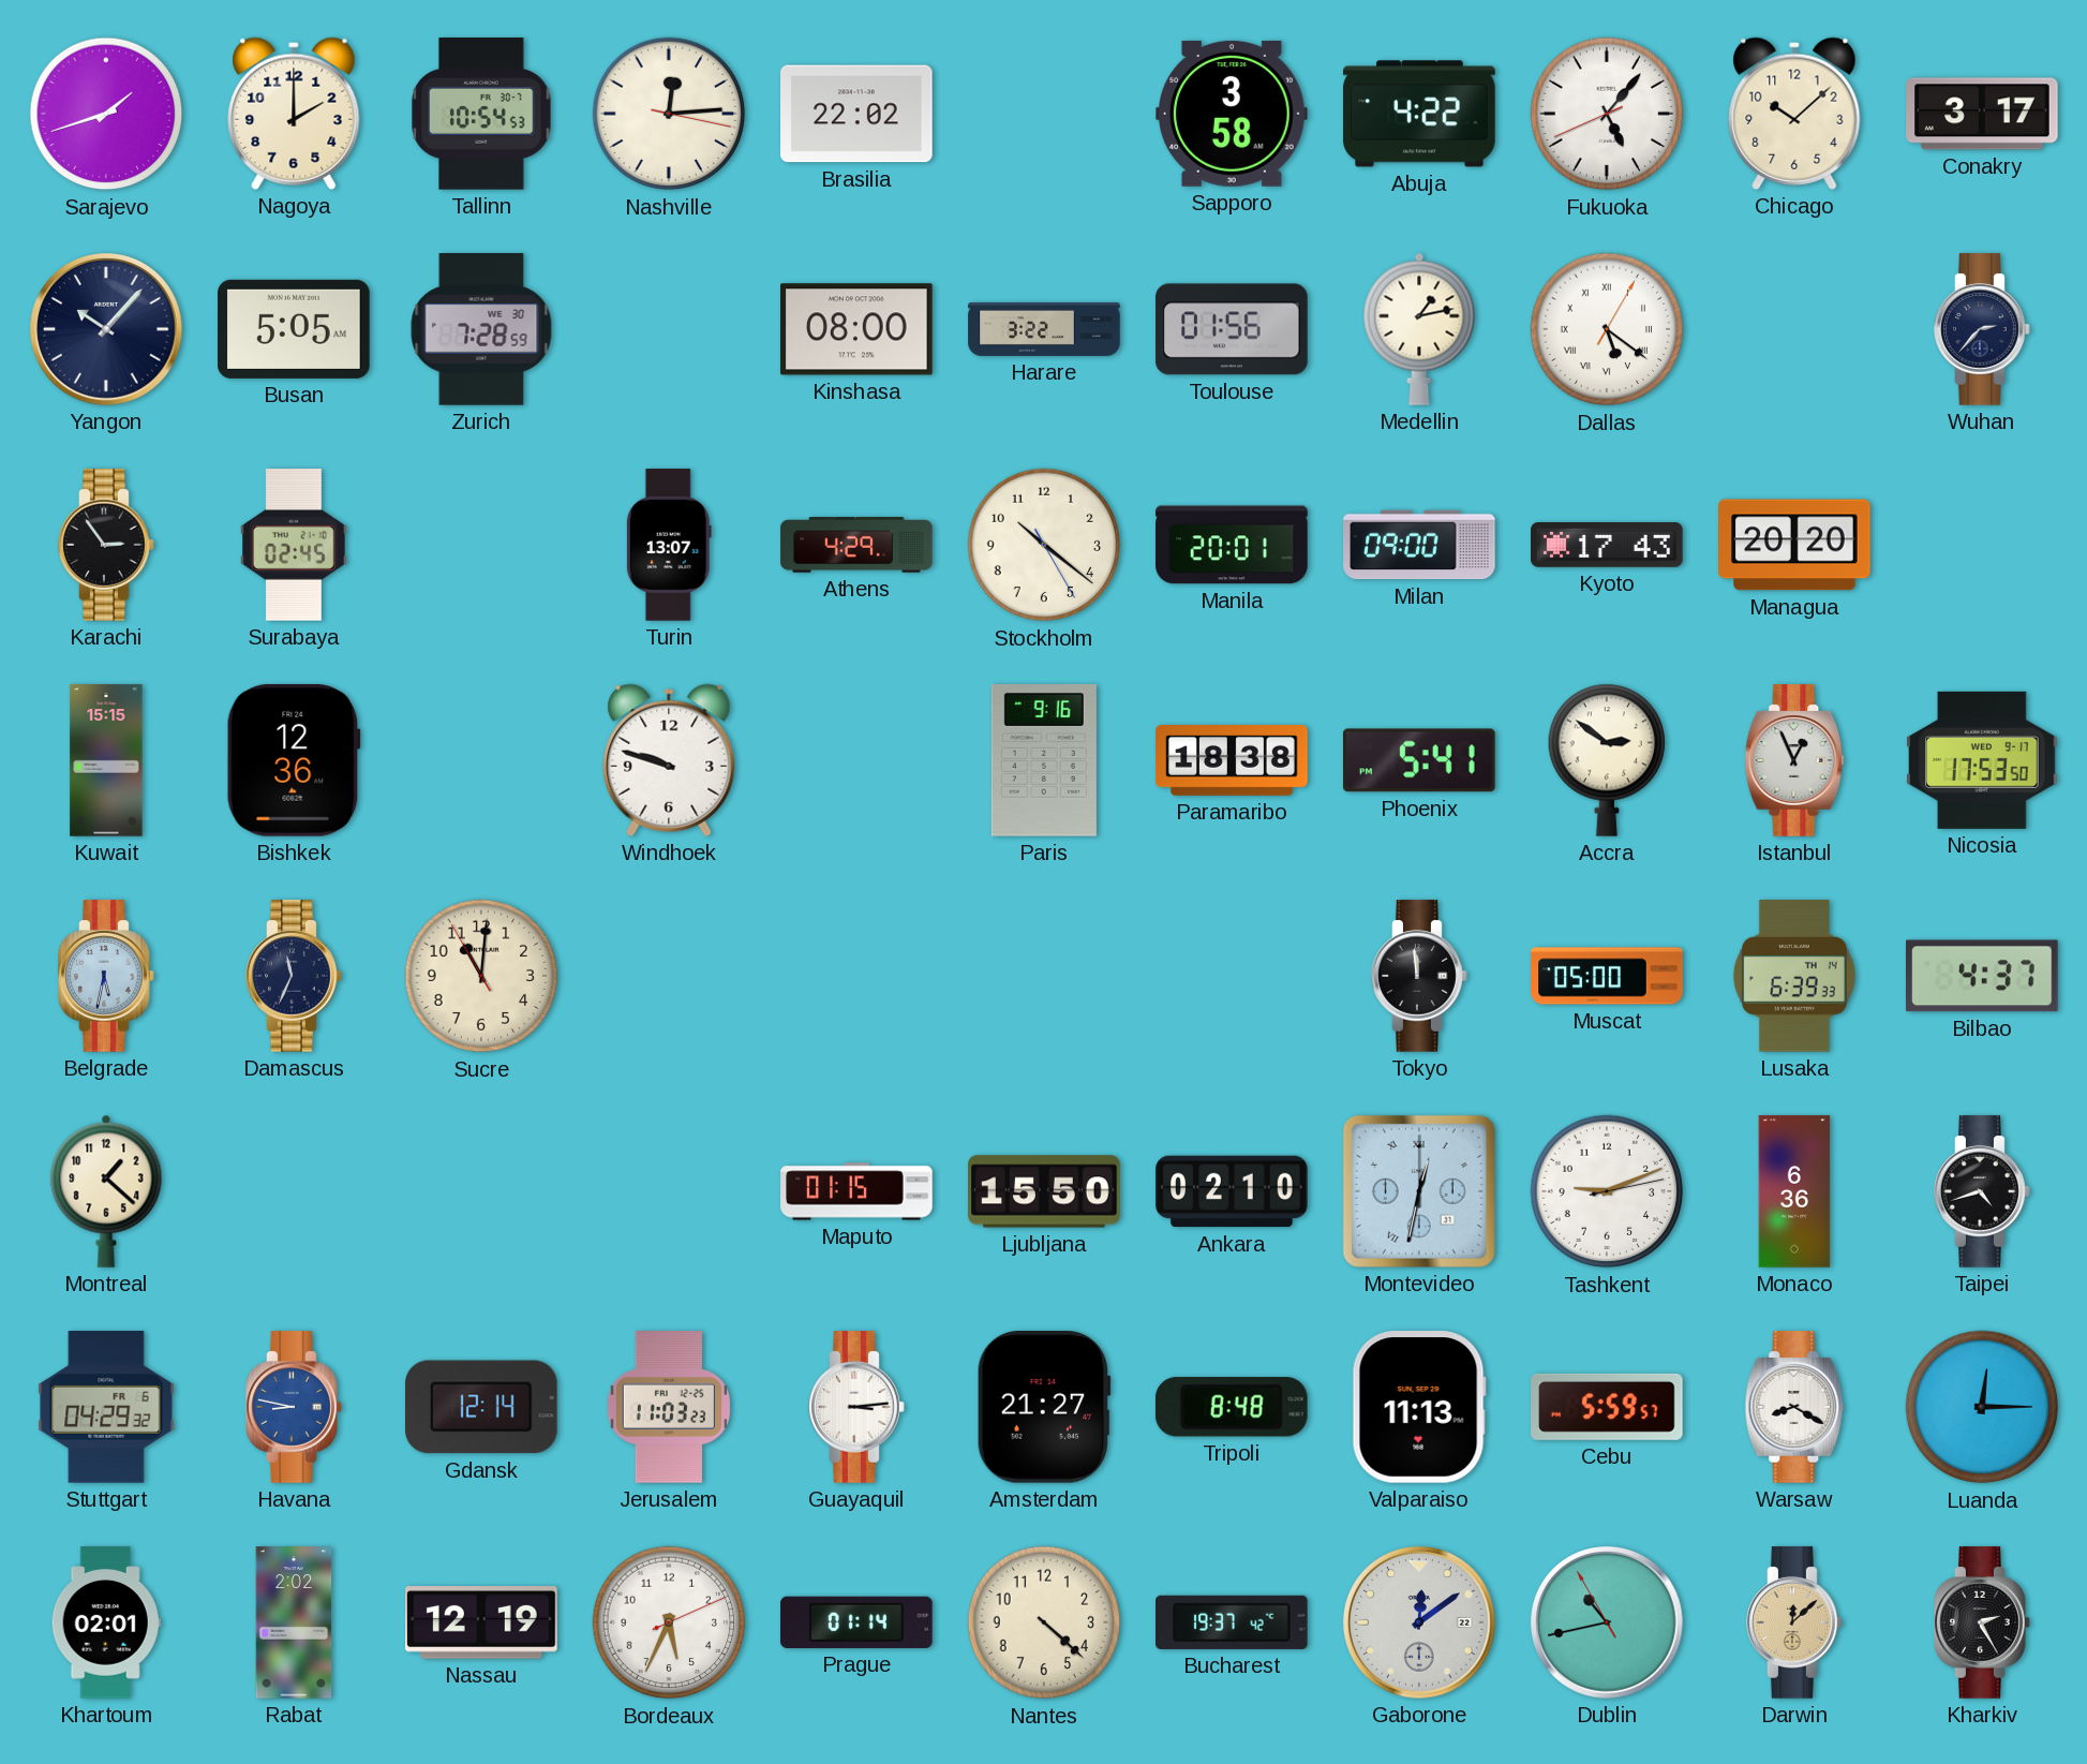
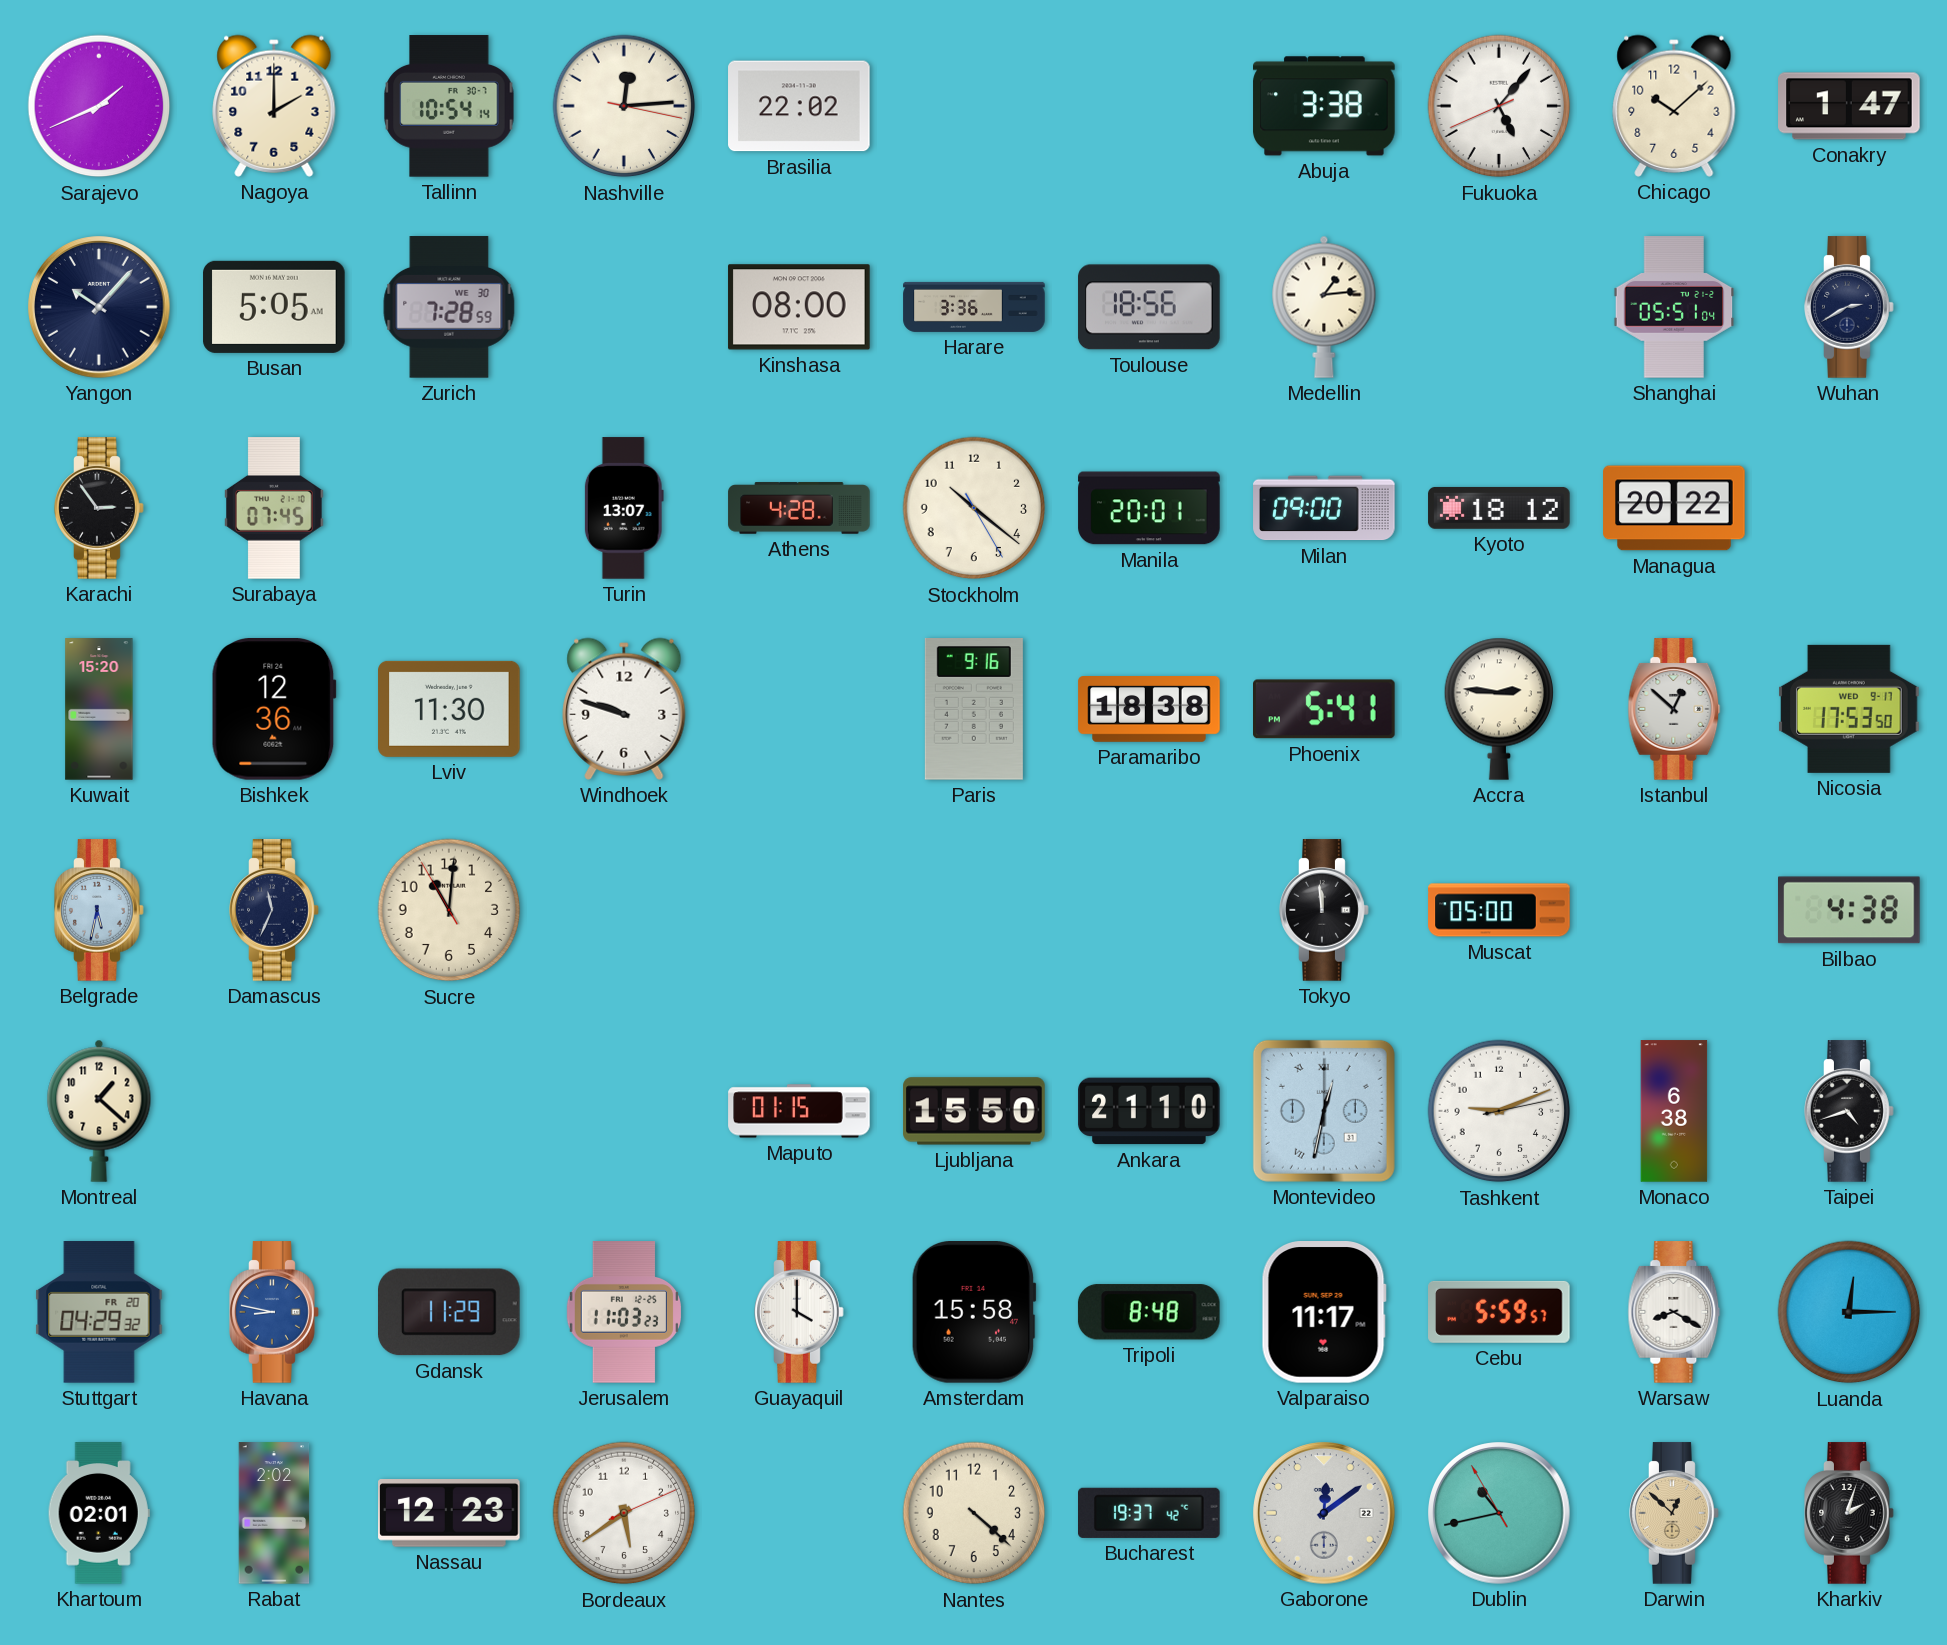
Sarajevo: 1:42 -> 1:41 (99, 106)
Tallinn: 10:54:53 -> 10:54:14 (449, 106)
Sapporo: 3:58 -> none (1233, 114)
Abuja: 4:22 -> 3:38 (1324, 106)
Conakry: 3:17 -> 1:47 (1849, 106)
Harare: 3:22 -> 3:36 (974, 307)
Toulouse: 01:56 -> 18:56 (1149, 307)
Medellin: 1:13 -> 1:14 (1324, 307)
Dallas: 5:21 -> none (1607, 329)
Shanghai: none -> 05:51 (1674, 307)
Wuhan: 2:37 -> 2:40 (1849, 307)
Surabaya: 02:45 -> 07:45 (275, 508)
Athens: 4:29 -> 4:28 (799, 508)
Kyoto: 17:43 -> 18:12 (1499, 508)
Managua: 20:20 -> 20:22 (1674, 508)
Kuwait: 15:15 -> 15:20 (99, 709)
Lviv: none -> 11:30 (449, 709)
Accra: 2:51 -> 2:46 (1499, 709)
Istanbul: 12:56 -> 12:52 (1674, 709)
Lusaka: 6:39 -> none (1794, 976)
Bilbao: 4:37 -> 4:38 (1849, 910)
Ankara: 02:10 -> 21:10 (1149, 1111)
Monaco: 6:36 -> 6:38 (1674, 1111)
Stuttgart date: FR 6 -> FR 20 (99, 1312)
Gdansk: 12:14 -> 11:29 (450, 1312)
Guayaquil: 3:14 -> 4:00 (799, 1312)
Amsterdam: 21:27 -> 15:58 (974, 1313)
Valparaiso: 11:13 -> 11:17 (1324, 1313)
Nassau: 12:19 -> 12:23 (449, 1513)
Bordeaux: 5:34 -> 5:39 (624, 1513)
Prague: 01:14 -> none (856, 1622)
Darwin: 12:08 -> 12:52 (1674, 1513)
Kharkiv: 2:25 -> 2:03 (1849, 1513)
